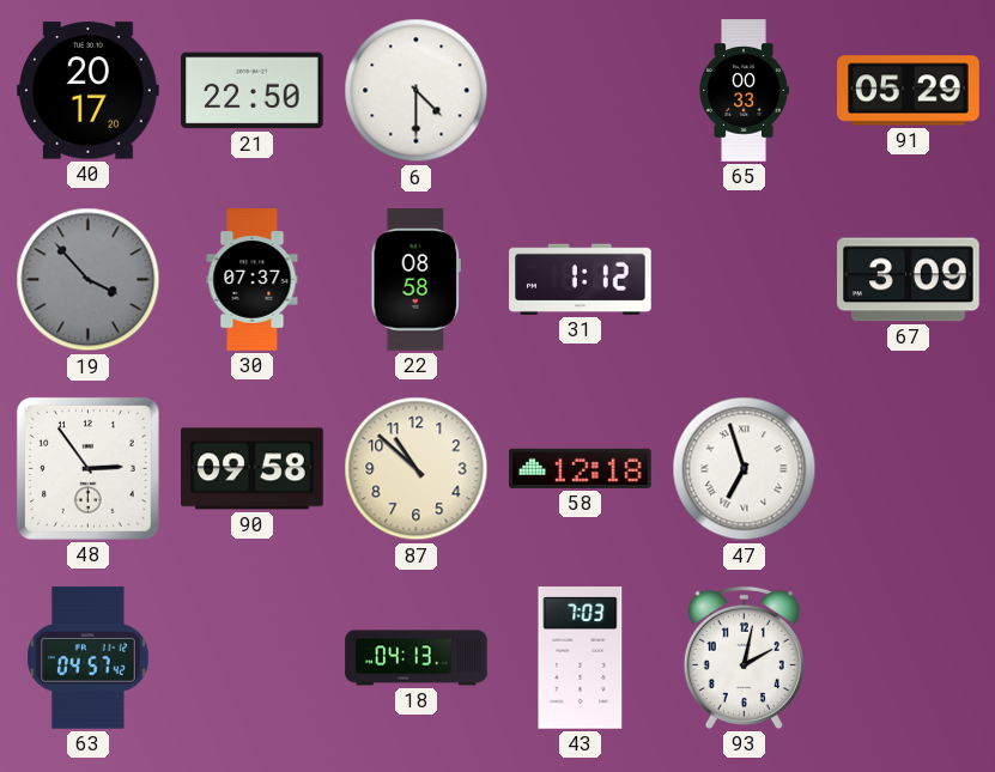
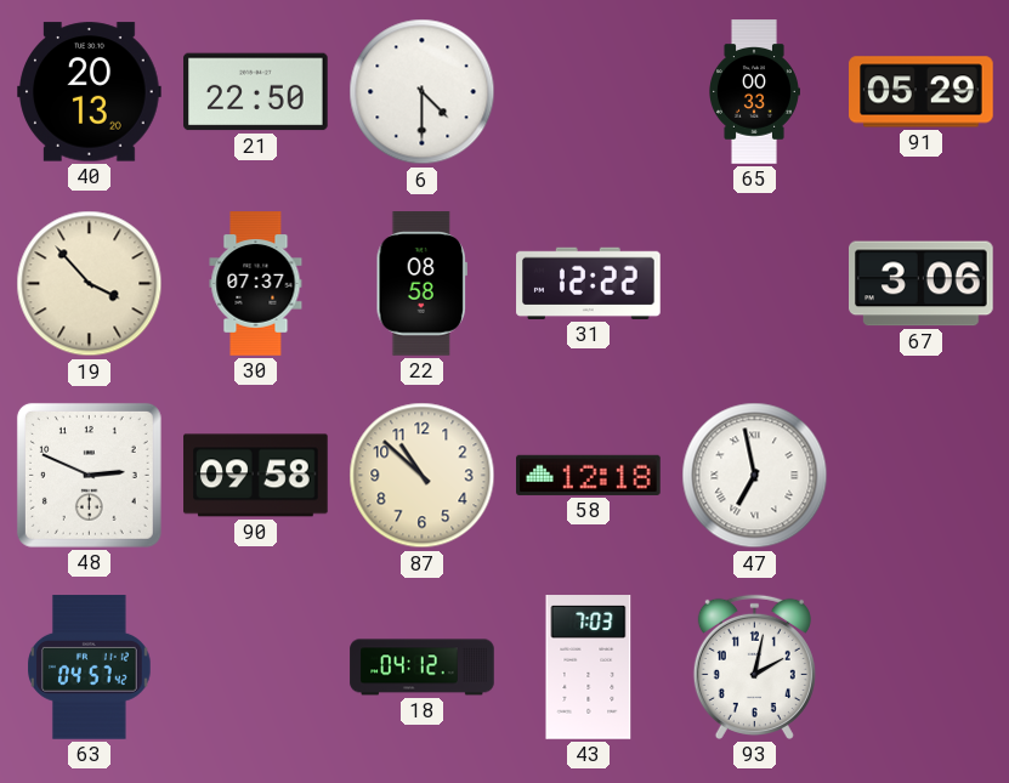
40: 20:17 -> 20:13 (90, 92)
19 dial: grey -> cream (90, 284)
31: 1:12 -> 12:22 (589, 283)
67: 3:09 -> 3:06 (922, 284)
48: 2:54 -> 2:49 (89, 475)
47: 6:57 -> 6:58 (755, 476)
18: 04:13 -> 04:12 (423, 668)
